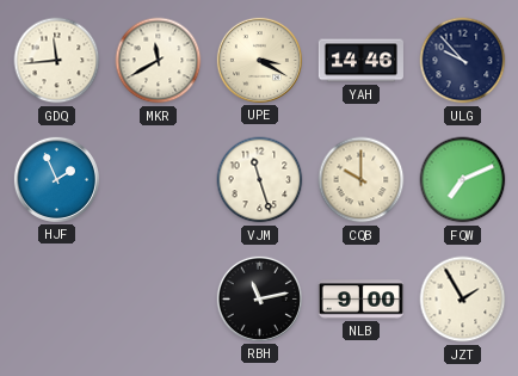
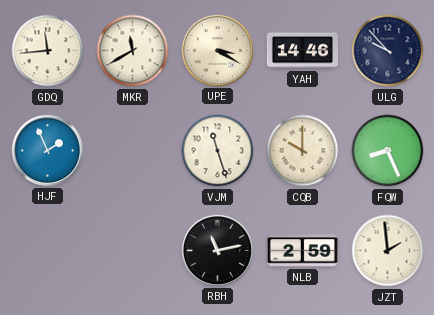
FQW: 7:11 -> 8:26 (388, 151)
NLB: 9:00 -> 2:59 (302, 251)
JZT: 1:55 -> 1:59 (388, 251)
